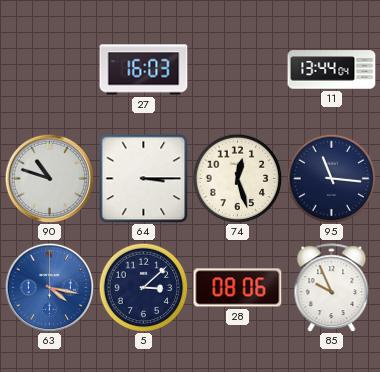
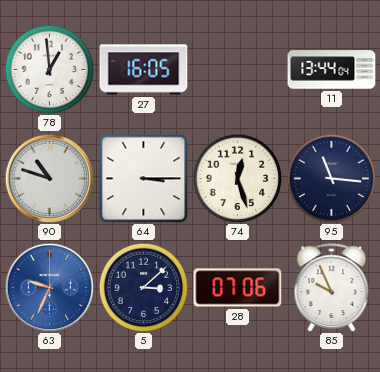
78: none -> 12:59 (49, 69)
27: 16:03 -> 16:05 (144, 70)
63: 4:17 -> 9:34 (49, 287)
28: 08:06 -> 07:06 (238, 288)
